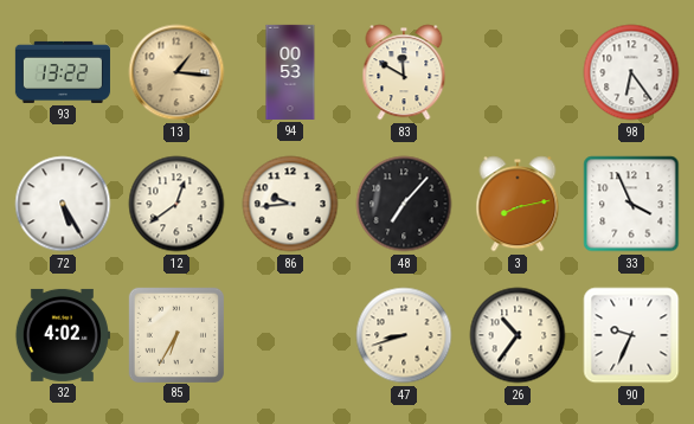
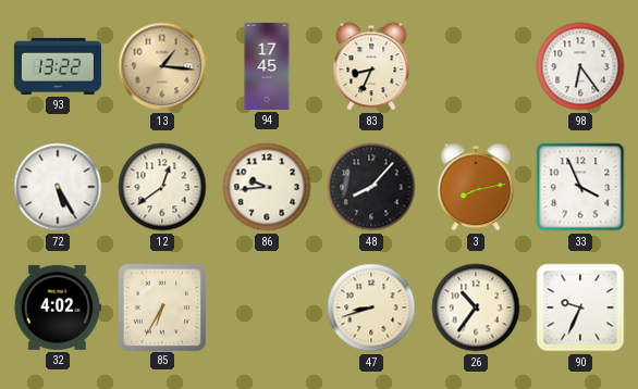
94: 00:53 -> 17:45 (267, 66)
83: 11:50 -> 8:34 (371, 66)
48: 7:07 -> 8:07 (371, 187)
